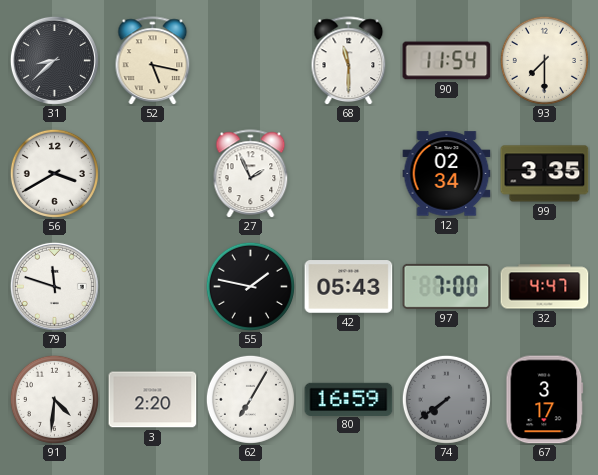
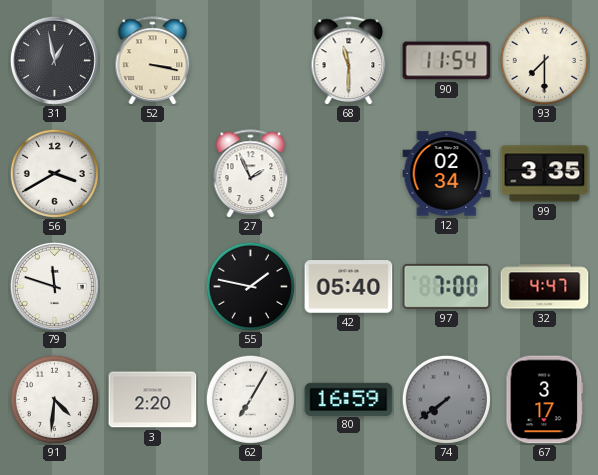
31: 8:38 -> 12:58 (54, 60)
52: 5:17 -> 3:17 (153, 61)
42: 05:43 -> 05:40 (349, 287)
